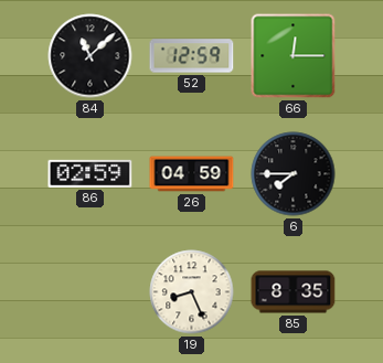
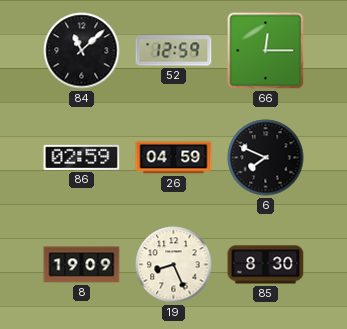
6: 7:45 -> 7:49 (266, 158)
8: none -> 19:09 (82, 265)
85: 8:35 -> 8:30 (266, 265)
